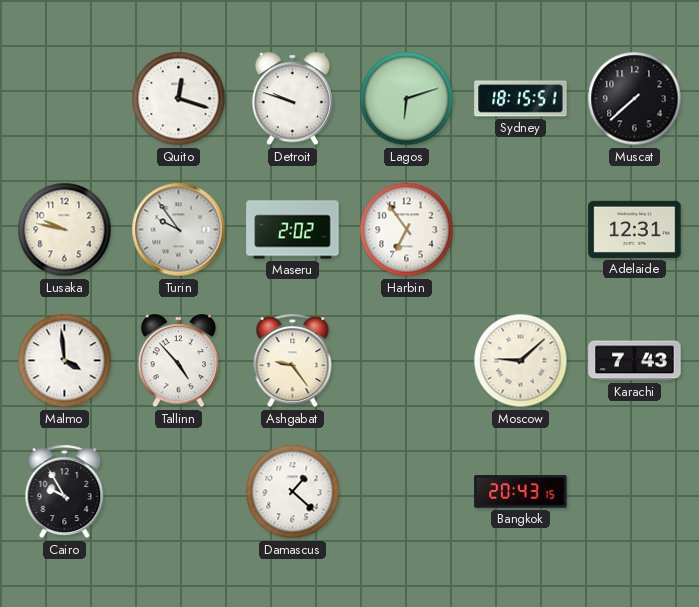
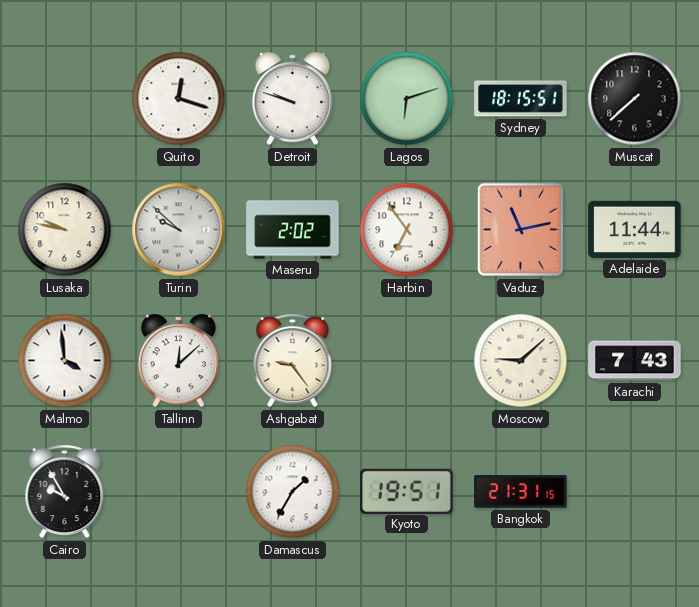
Turin: 9:54 -> 9:52 (179, 230)
Vaduz: none -> 11:13 (521, 230)
Adelaide: 12:31 -> 11:44 (635, 229)
Tallinn: 4:53 -> 12:08 (178, 361)
Damascus: 1:22 -> 1:35 (293, 492)
Kyoto: none -> 19:51 (407, 491)
Bangkok: 20:43 -> 21:31 (521, 492)
